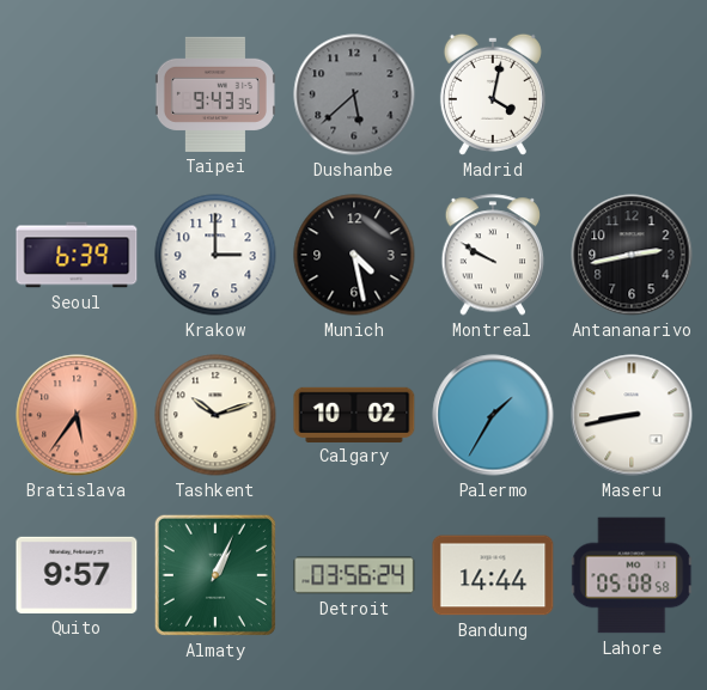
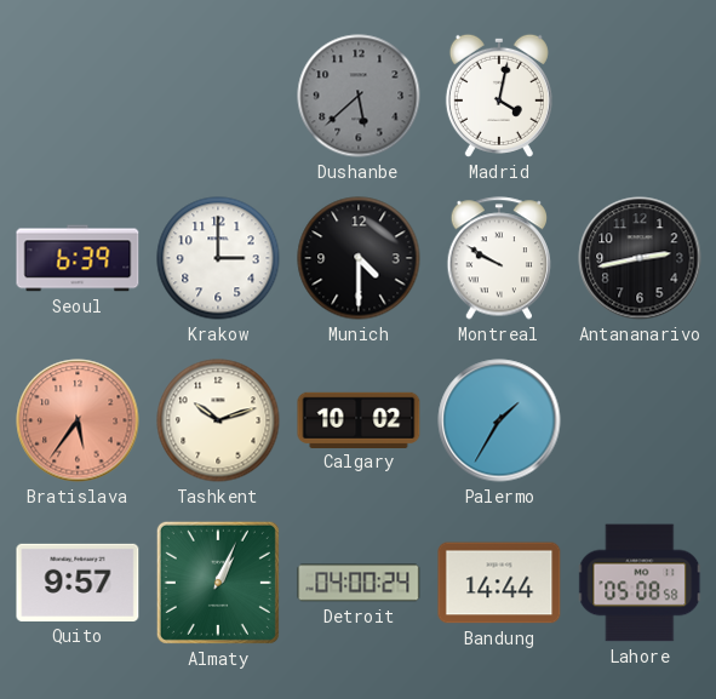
Taipei: 9:43 -> none (215, 94)
Munich: 4:28 -> 4:30 (359, 258)
Maseru: 8:43 -> none (632, 415)
Detroit: 03:56 -> 04:00 (359, 583)
